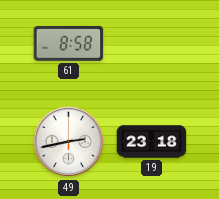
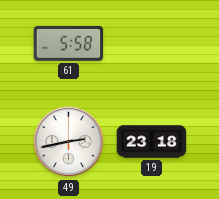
61: 8:58 -> 5:58 (69, 43)
